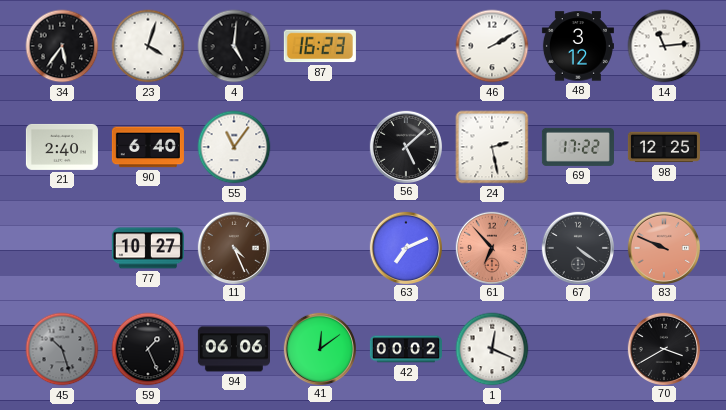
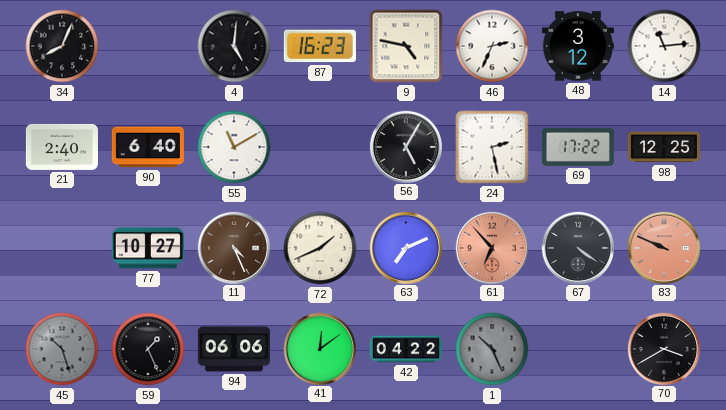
34: 5:36 -> 8:04 (62, 46)
23: 4:03 -> none (148, 46)
9: none -> 4:47 (406, 46)
46: 2:10 -> 2:34 (492, 46)
55: 11:06 -> 11:10 (234, 147)
56: 5:08 -> 5:05 (405, 146)
72: none -> 1:41 (320, 248)
42: 00:02 -> 04:22 (406, 349)
1: 12:19 -> 10:26 (492, 349)
1 dial: white -> grey (492, 349)
